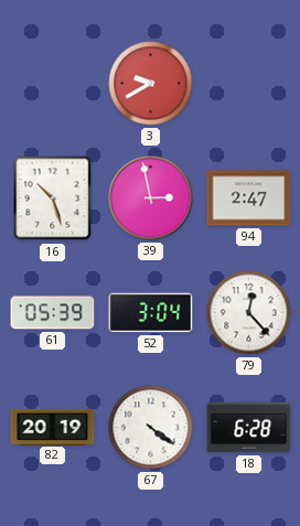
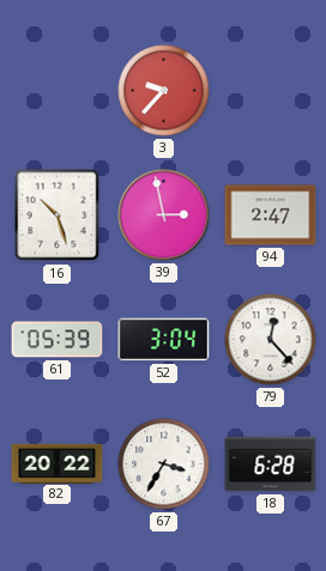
3: 9:40 -> 9:37 (164, 91)
82: 20:19 -> 20:22 (58, 463)
67: 4:21 -> 3:35 (164, 464)
